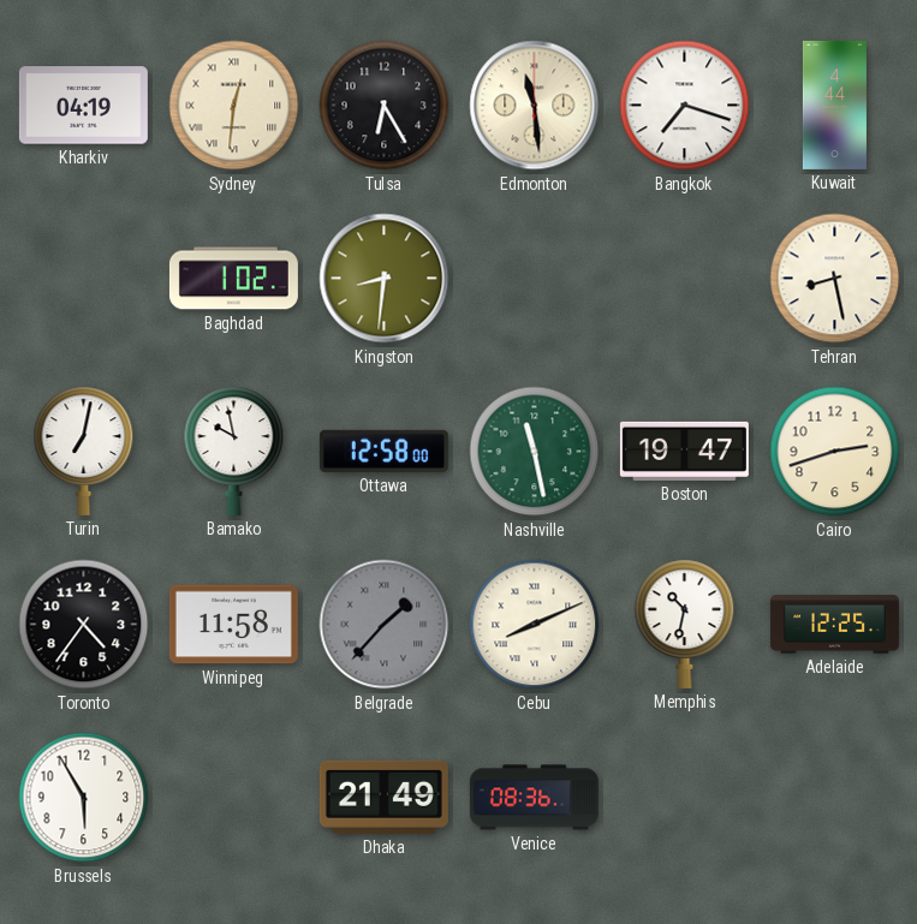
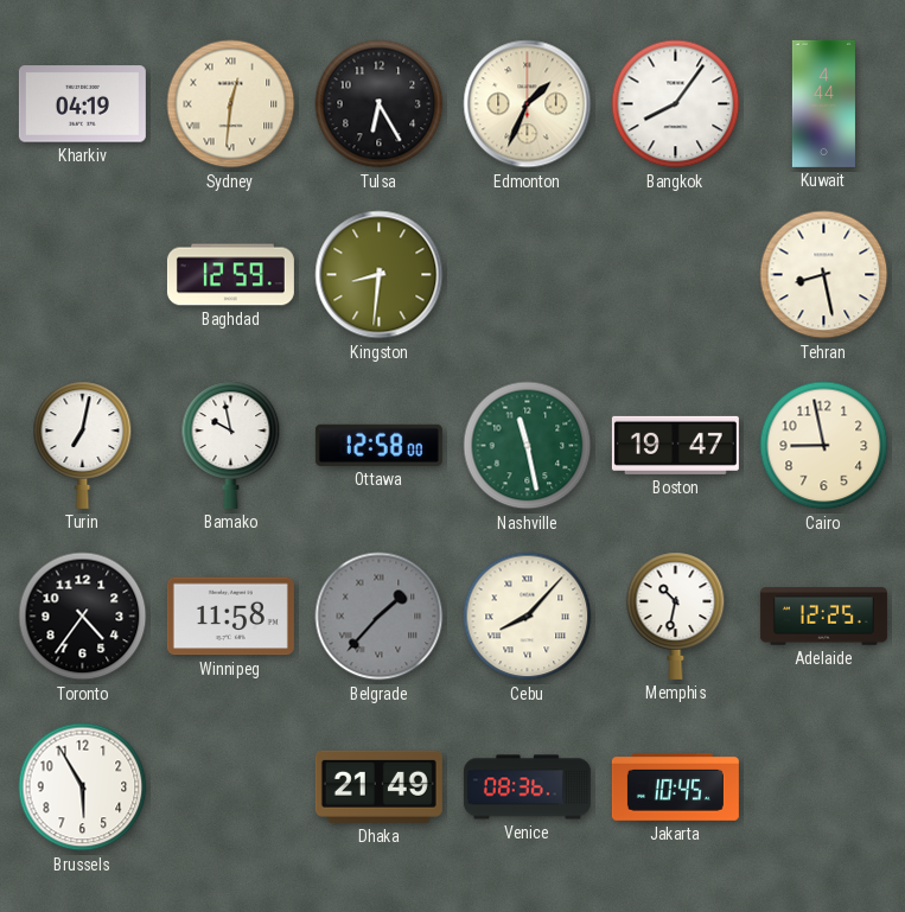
Edmonton: 11:29 -> 1:34 (528, 104)
Bangkok: 7:18 -> 8:06 (676, 104)
Baghdad: 1:02 -> 12:59 (230, 275)
Cairo: 2:42 -> 8:58 (824, 446)
Cebu: 8:11 -> 8:07 (528, 617)
Jakarta: none -> 10:45 (675, 786)
